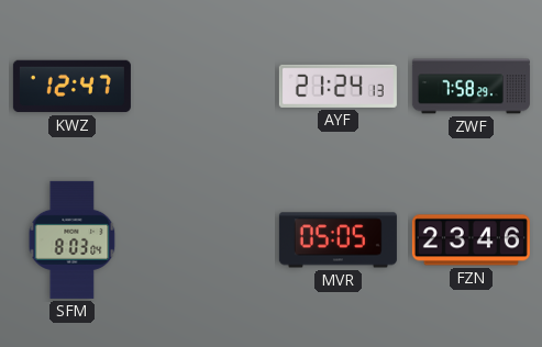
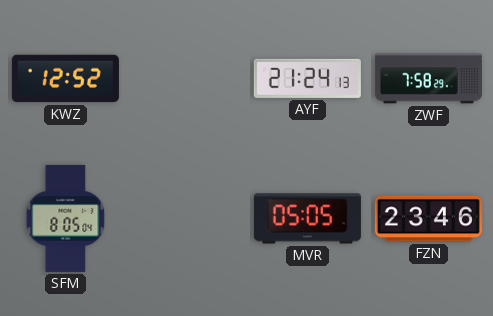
KWZ: 12:47 -> 12:52 (65, 79)
SFM: 8:03 -> 8:05 (66, 218)
